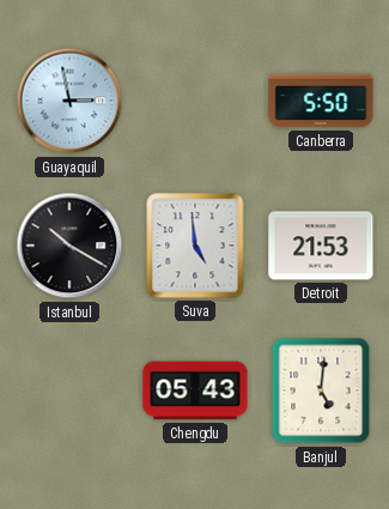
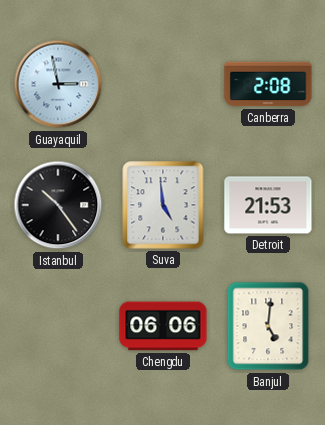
Canberra: 5:50 -> 2:08 (268, 84)
Istanbul: 10:20 -> 10:24 (58, 205)
Chengdu: 05:43 -> 06:06 (163, 326)
